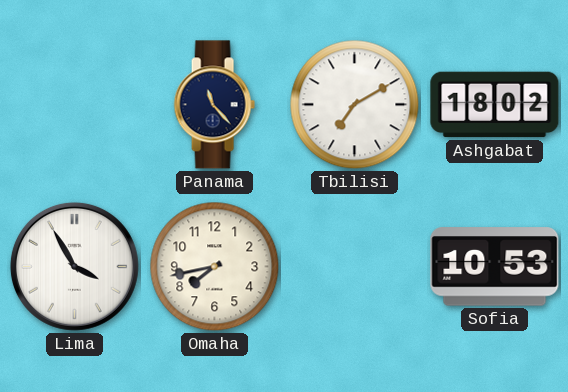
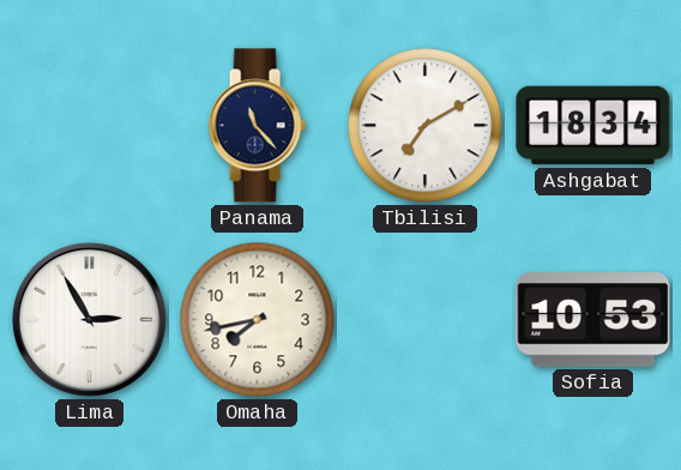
Ashgabat: 18:02 -> 18:34 (593, 126)
Lima: 3:55 -> 2:55 (89, 319)
